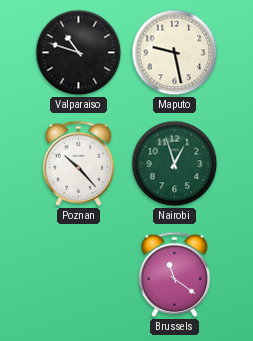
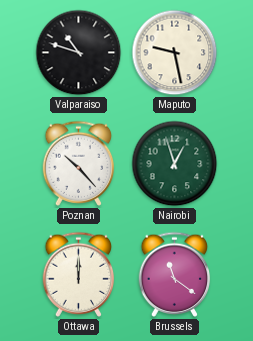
Ottawa: none -> 12:00 (79, 274)
